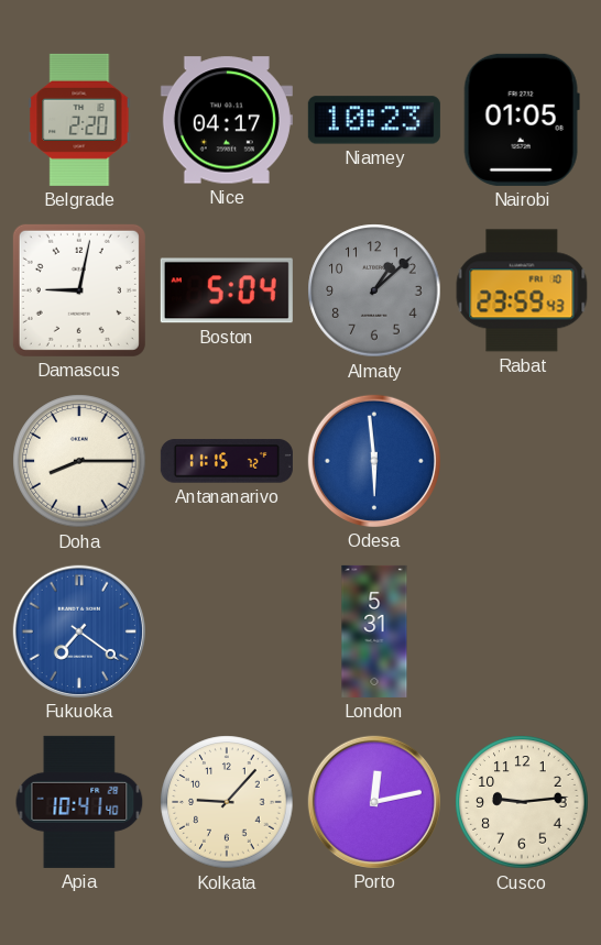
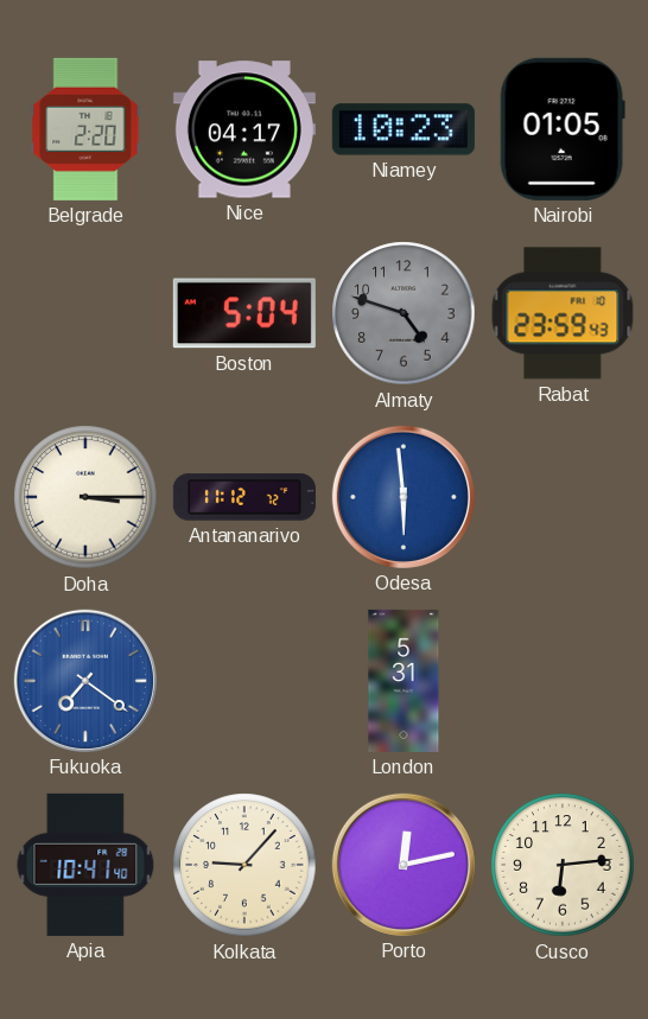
Damascus: 9:02 -> none (79, 290)
Almaty: 1:08 -> 4:48 (404, 313)
Doha: 8:15 -> 3:15 (85, 497)
Antananarivo: 11:15 -> 11:12 (244, 497)
Cusco: 9:14 -> 6:14 (563, 865)
